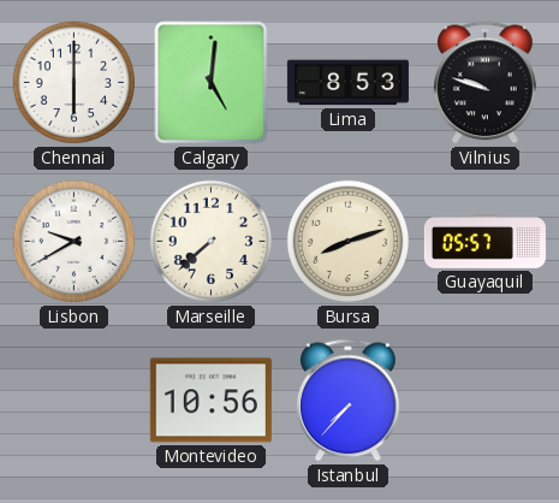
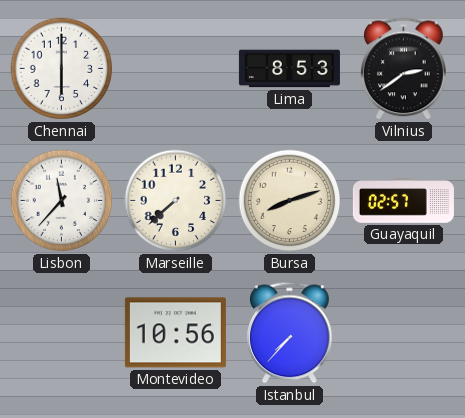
Calgary: 5:01 -> none (212, 83)
Vilnius: 9:48 -> 2:39 (404, 69)
Lisbon: 9:40 -> 11:37 (62, 201)
Guayaquil: 05:57 -> 02:57 (403, 201)
